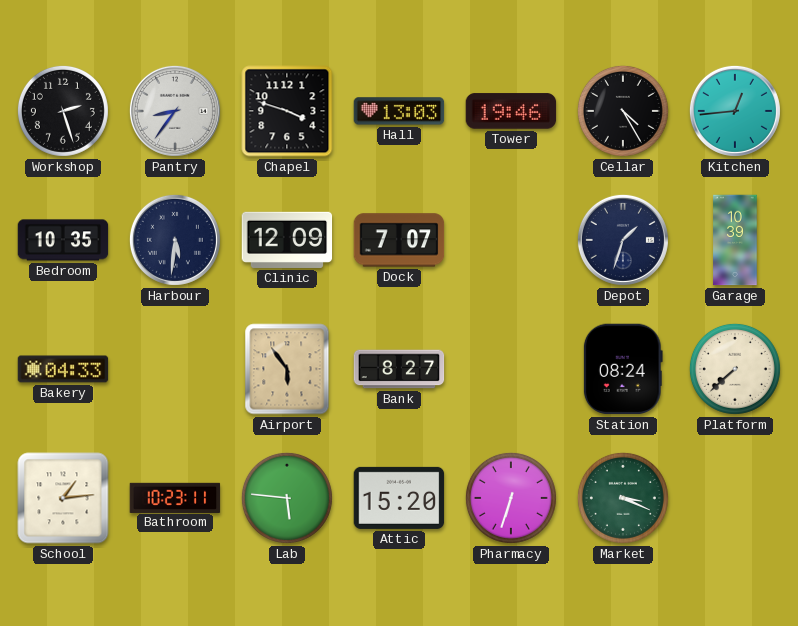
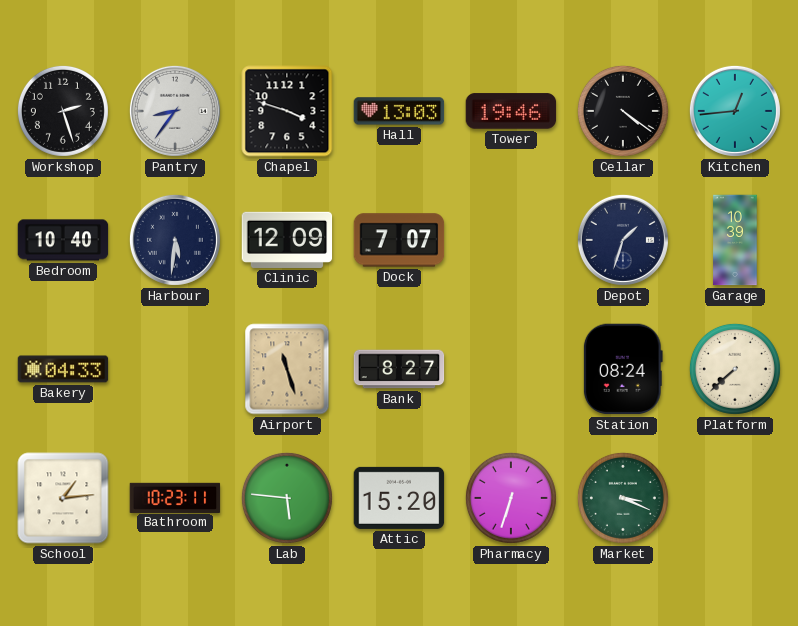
Cellar: 4:25 -> 4:21 (623, 111)
Bedroom: 10:35 -> 10:40 (63, 240)
Airport: 5:54 -> 11:27 (287, 369)
